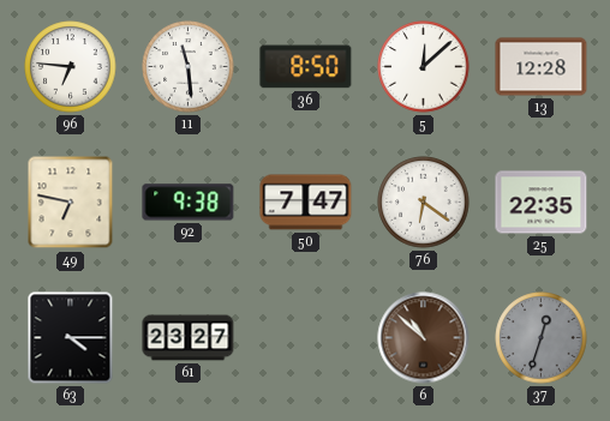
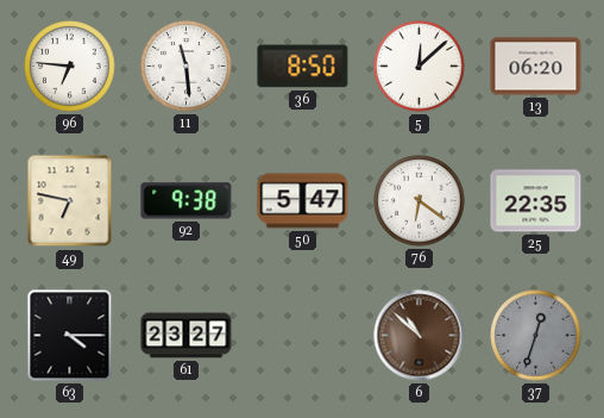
13: 12:28 -> 06:20 (536, 67)
50: 7:47 -> 5:47 (303, 201)
